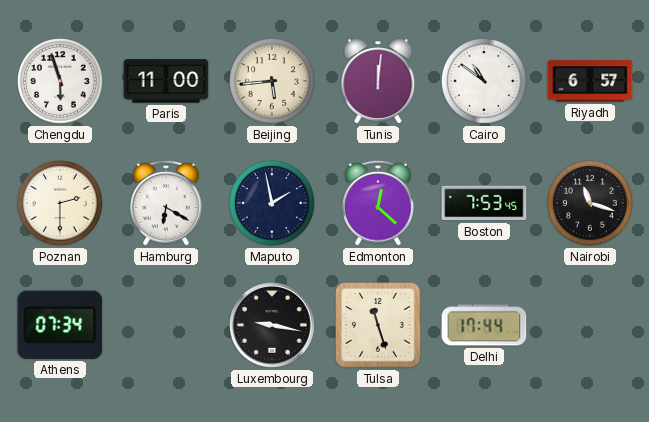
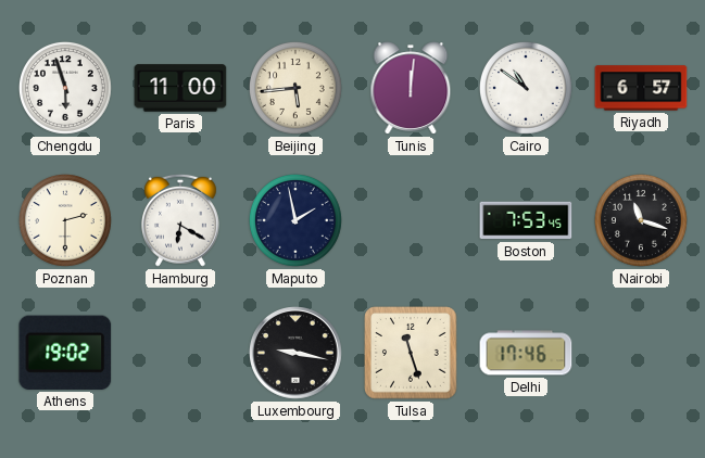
Edmonton: 12:22 -> none (378, 203)
Athens: 07:34 -> 19:02 (65, 353)
Delhi: 17:44 -> 17:46 (526, 353)
